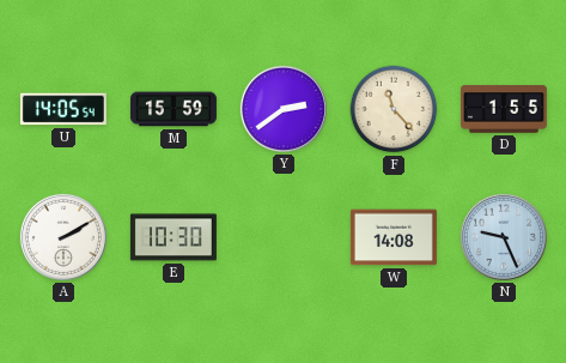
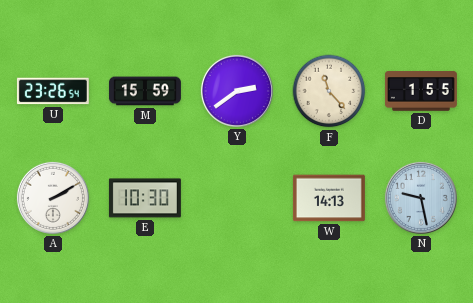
U: 14:05 -> 23:26 (53, 91)
W: 14:08 -> 14:13 (329, 198)
N: 9:26 -> 9:28 (421, 198)
